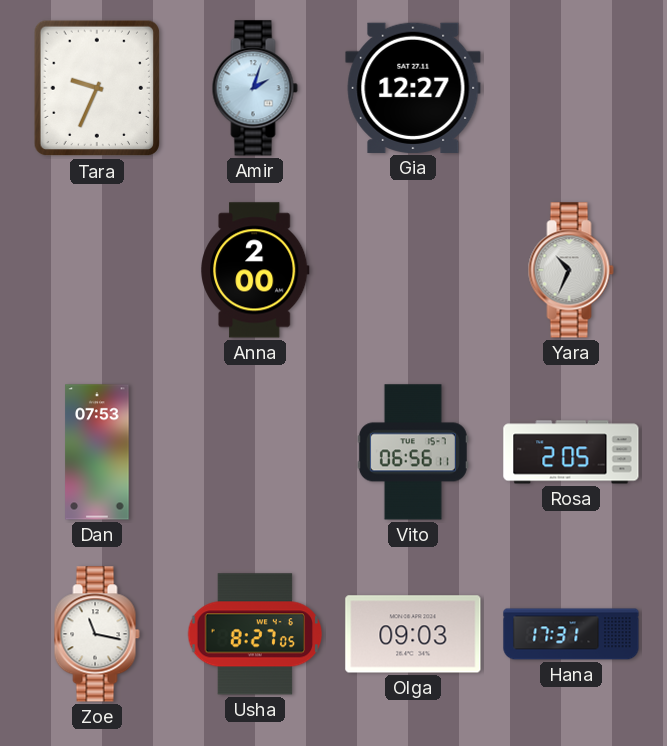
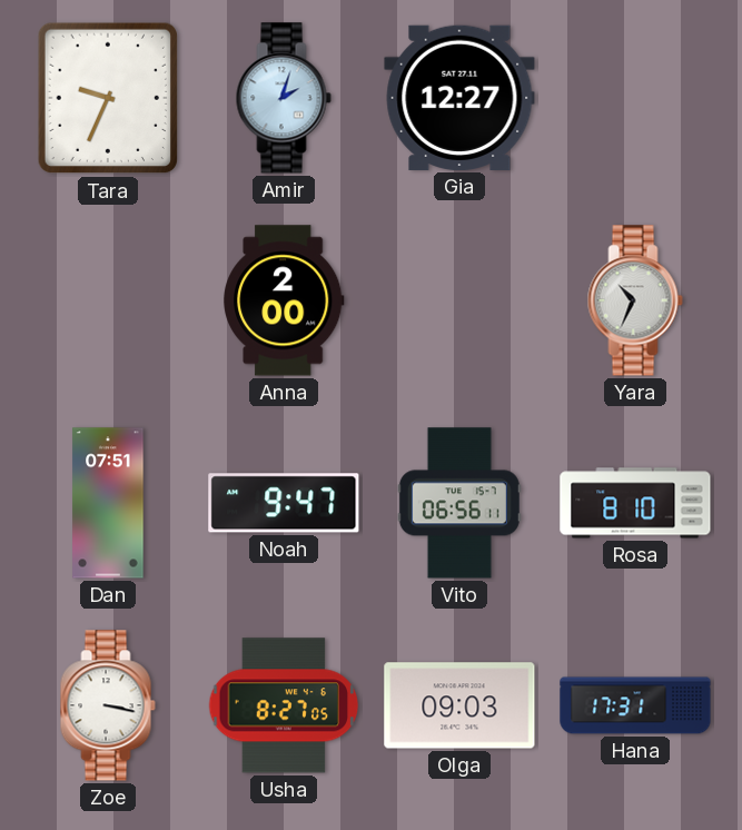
Dan: 07:53 -> 07:51 (108, 503)
Noah: none -> 9:47 (284, 503)
Rosa: 2:05 -> 8:10 (635, 503)
Zoe: 11:17 -> 3:17 (108, 705)
